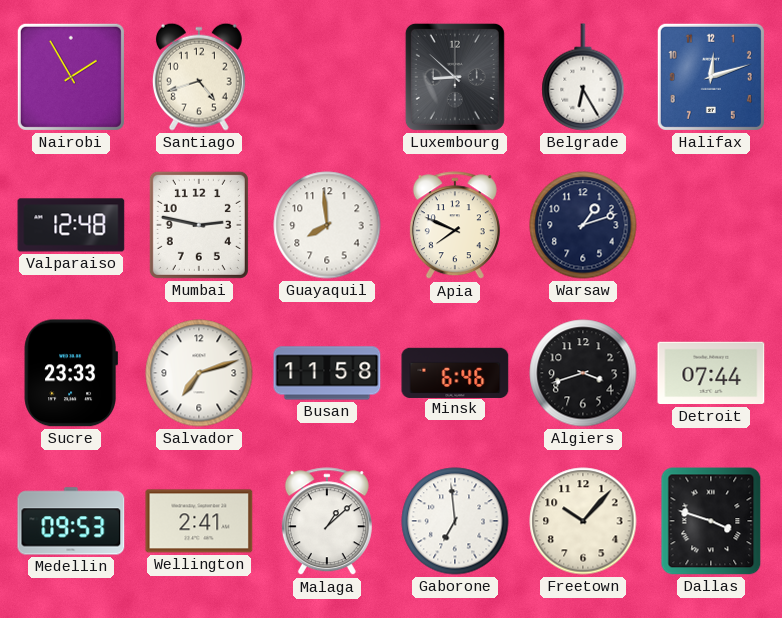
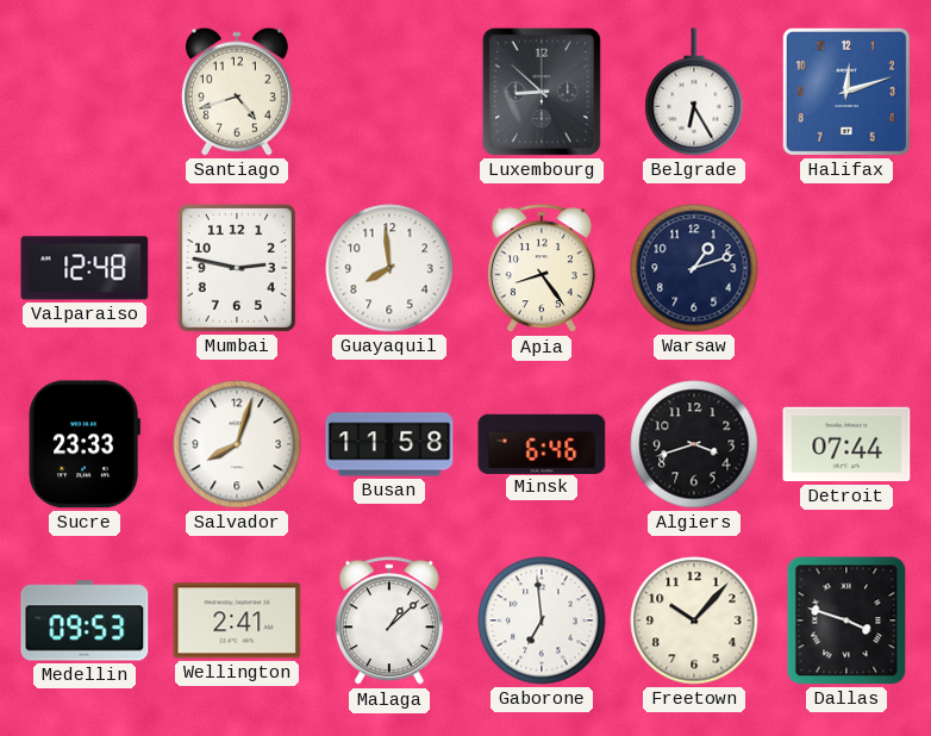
Nairobi: 1:55 -> none (71, 77)
Apia: 7:49 -> 8:24 (542, 269)
Salvador: 7:12 -> 8:03 (237, 444)
